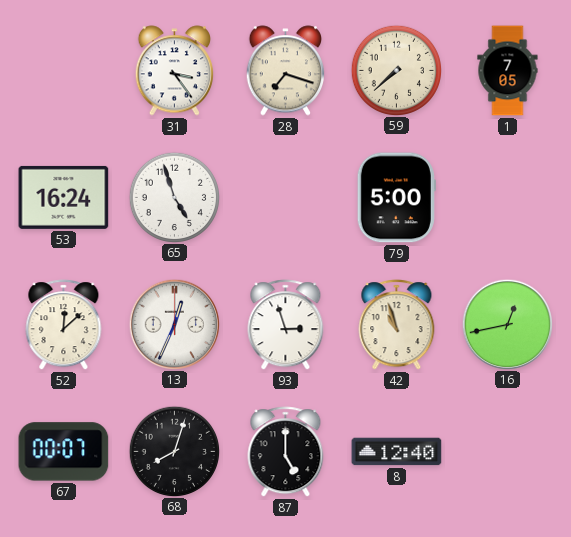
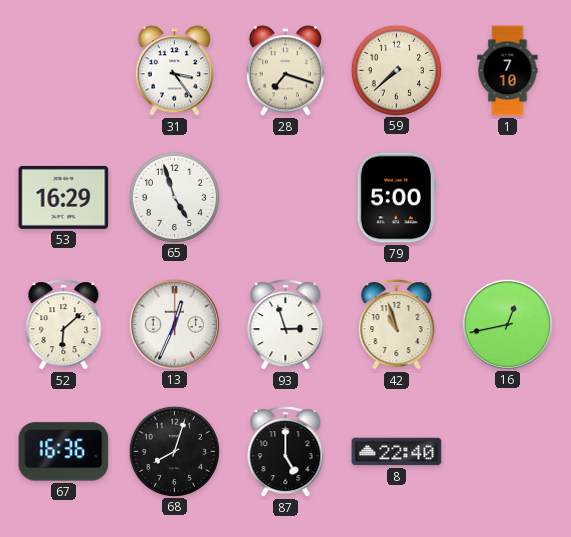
1: 7:05 -> 7:10 (508, 71)
53: 16:24 -> 16:29 (64, 197)
52: 12:08 -> 6:08 (64, 325)
67: 00:07 -> 16:36 (64, 452)
8: 12:40 -> 22:40 (397, 452)
